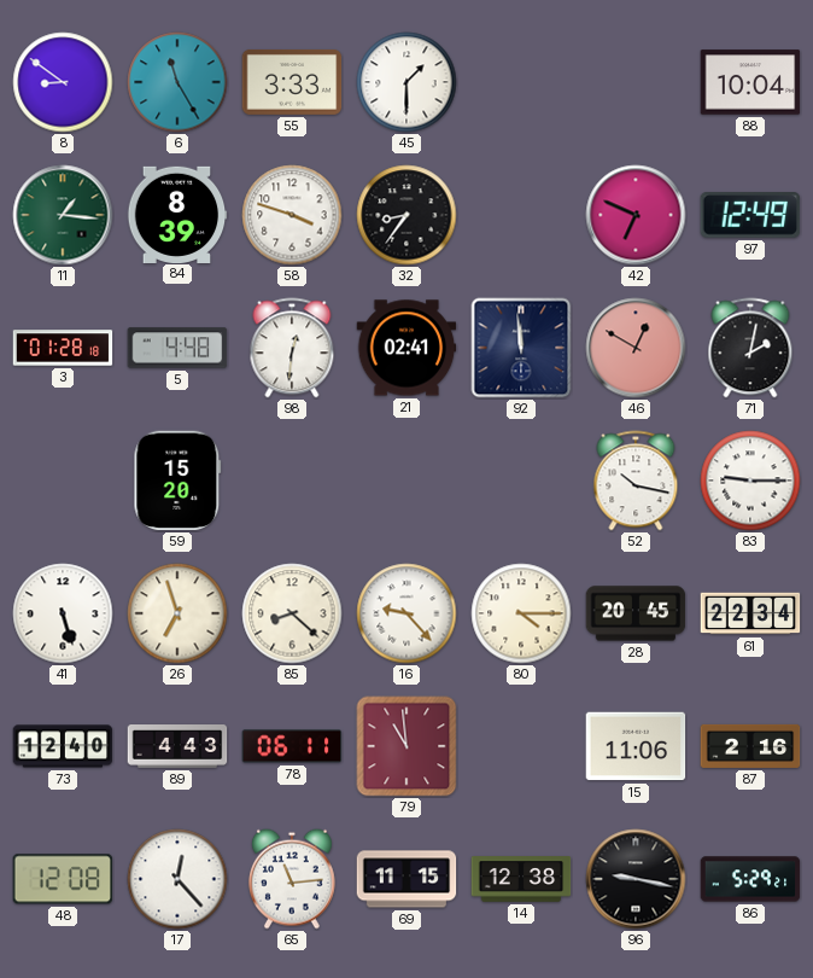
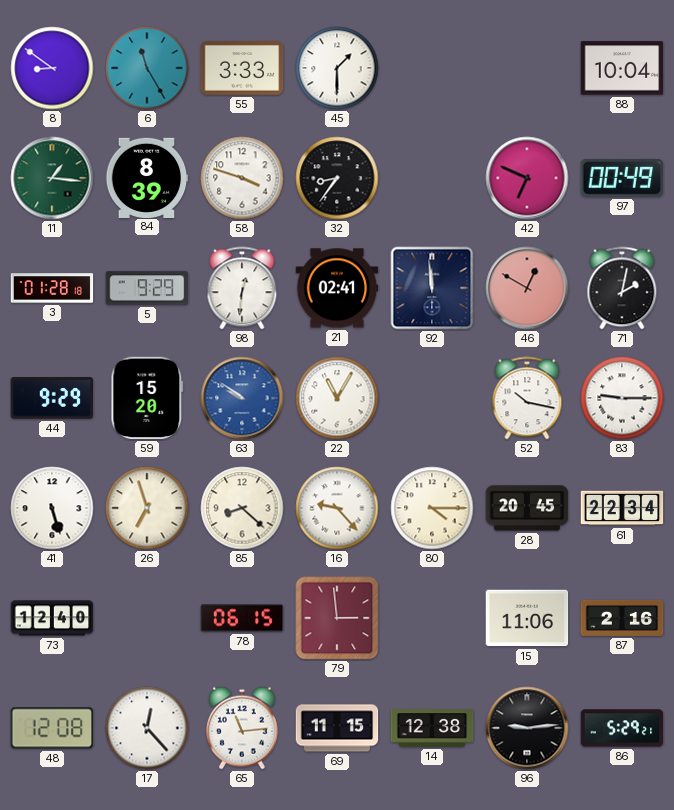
97: 12:49 -> 00:49 (622, 179)
5: 4:48 -> 9:29 (147, 288)
44: none -> 9:29 (52, 398)
63: none -> 9:51 (242, 398)
22: none -> 11:05 (337, 398)
89: 4:43 -> none (177, 747)
78: 06:11 -> 06:15 (242, 618)
79: 10:59 -> 2:59 (337, 618)
96: 9:17 -> 9:14 (527, 728)
